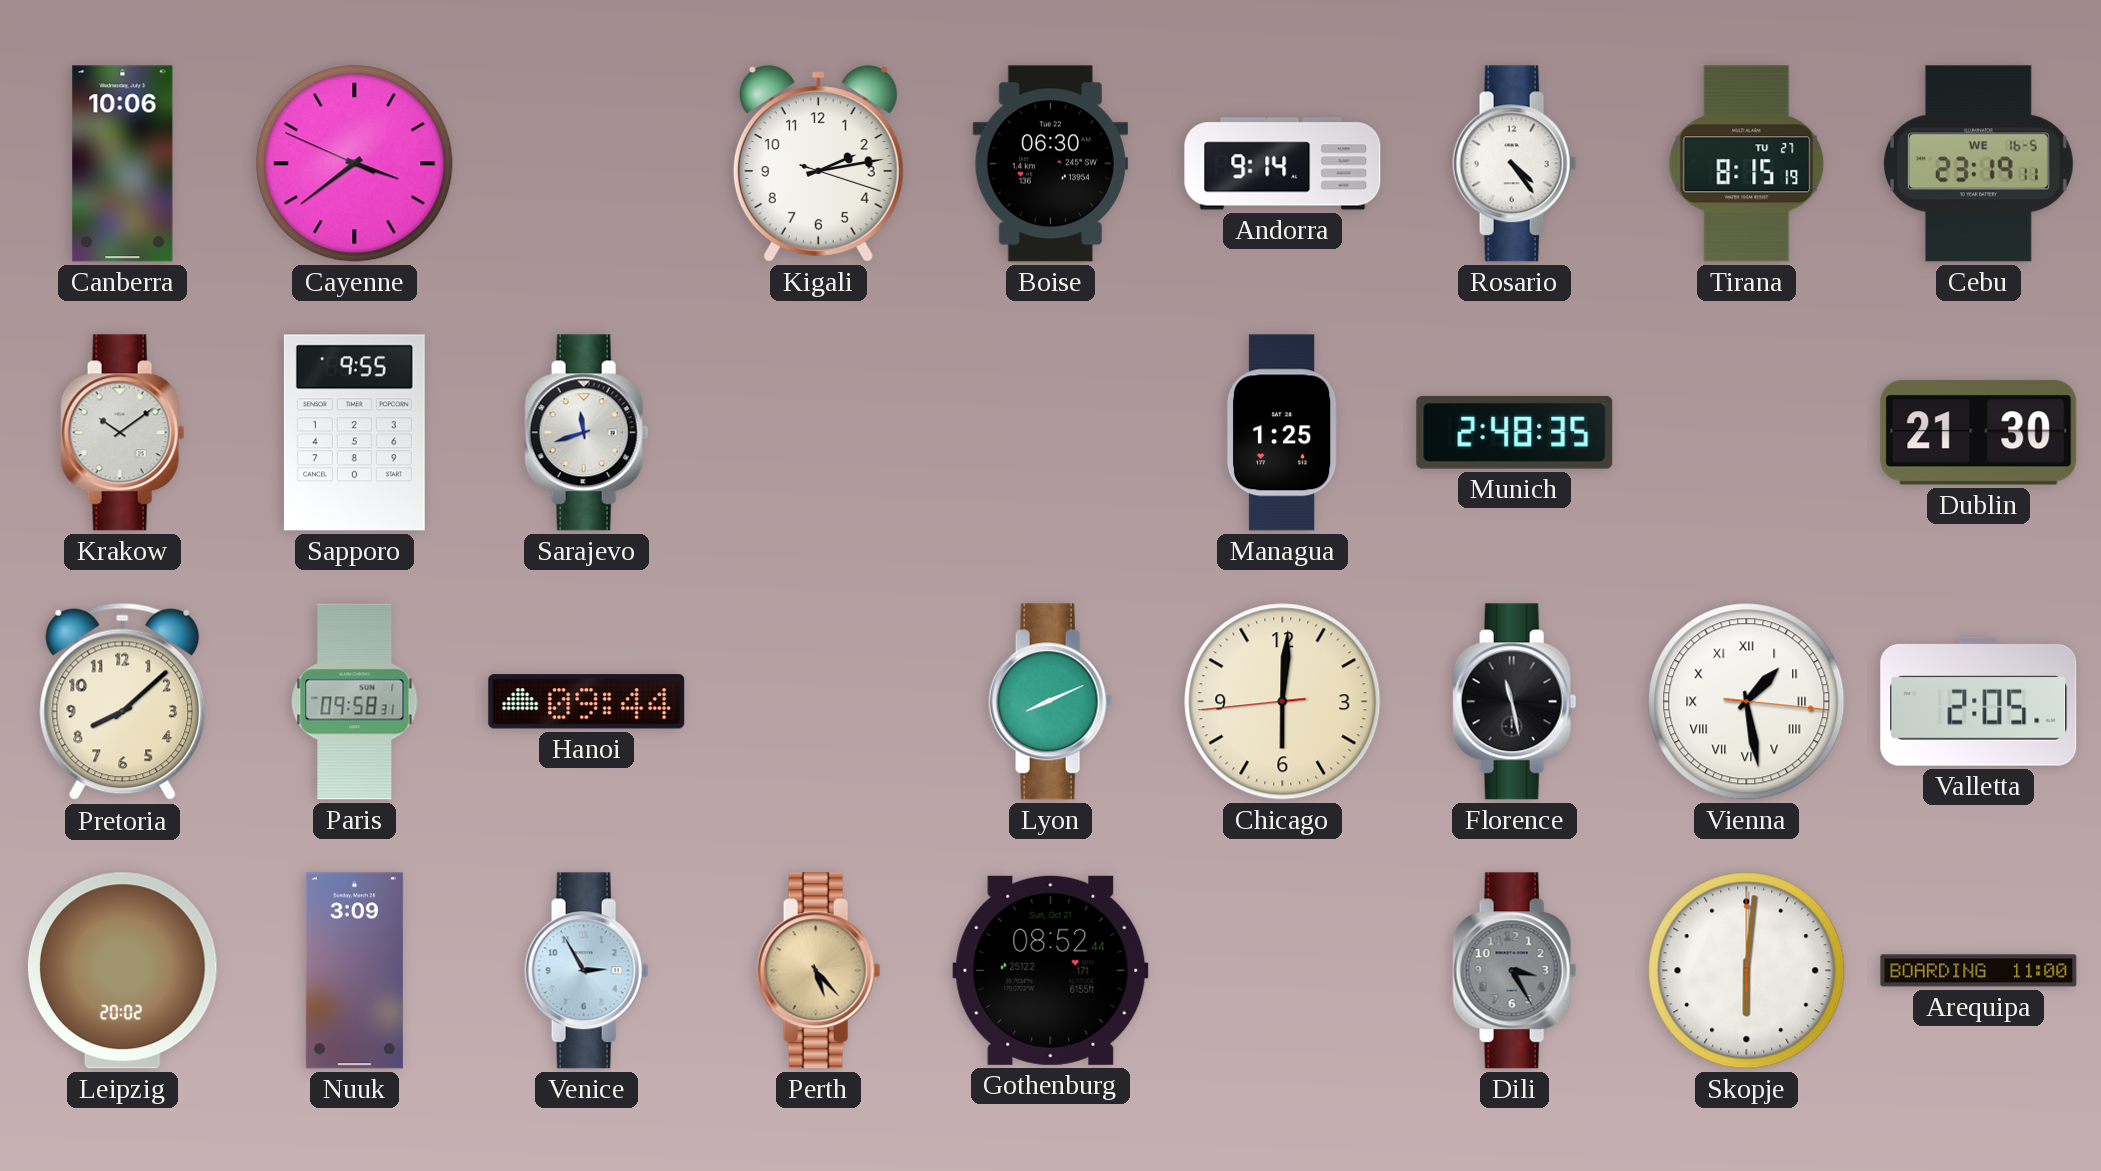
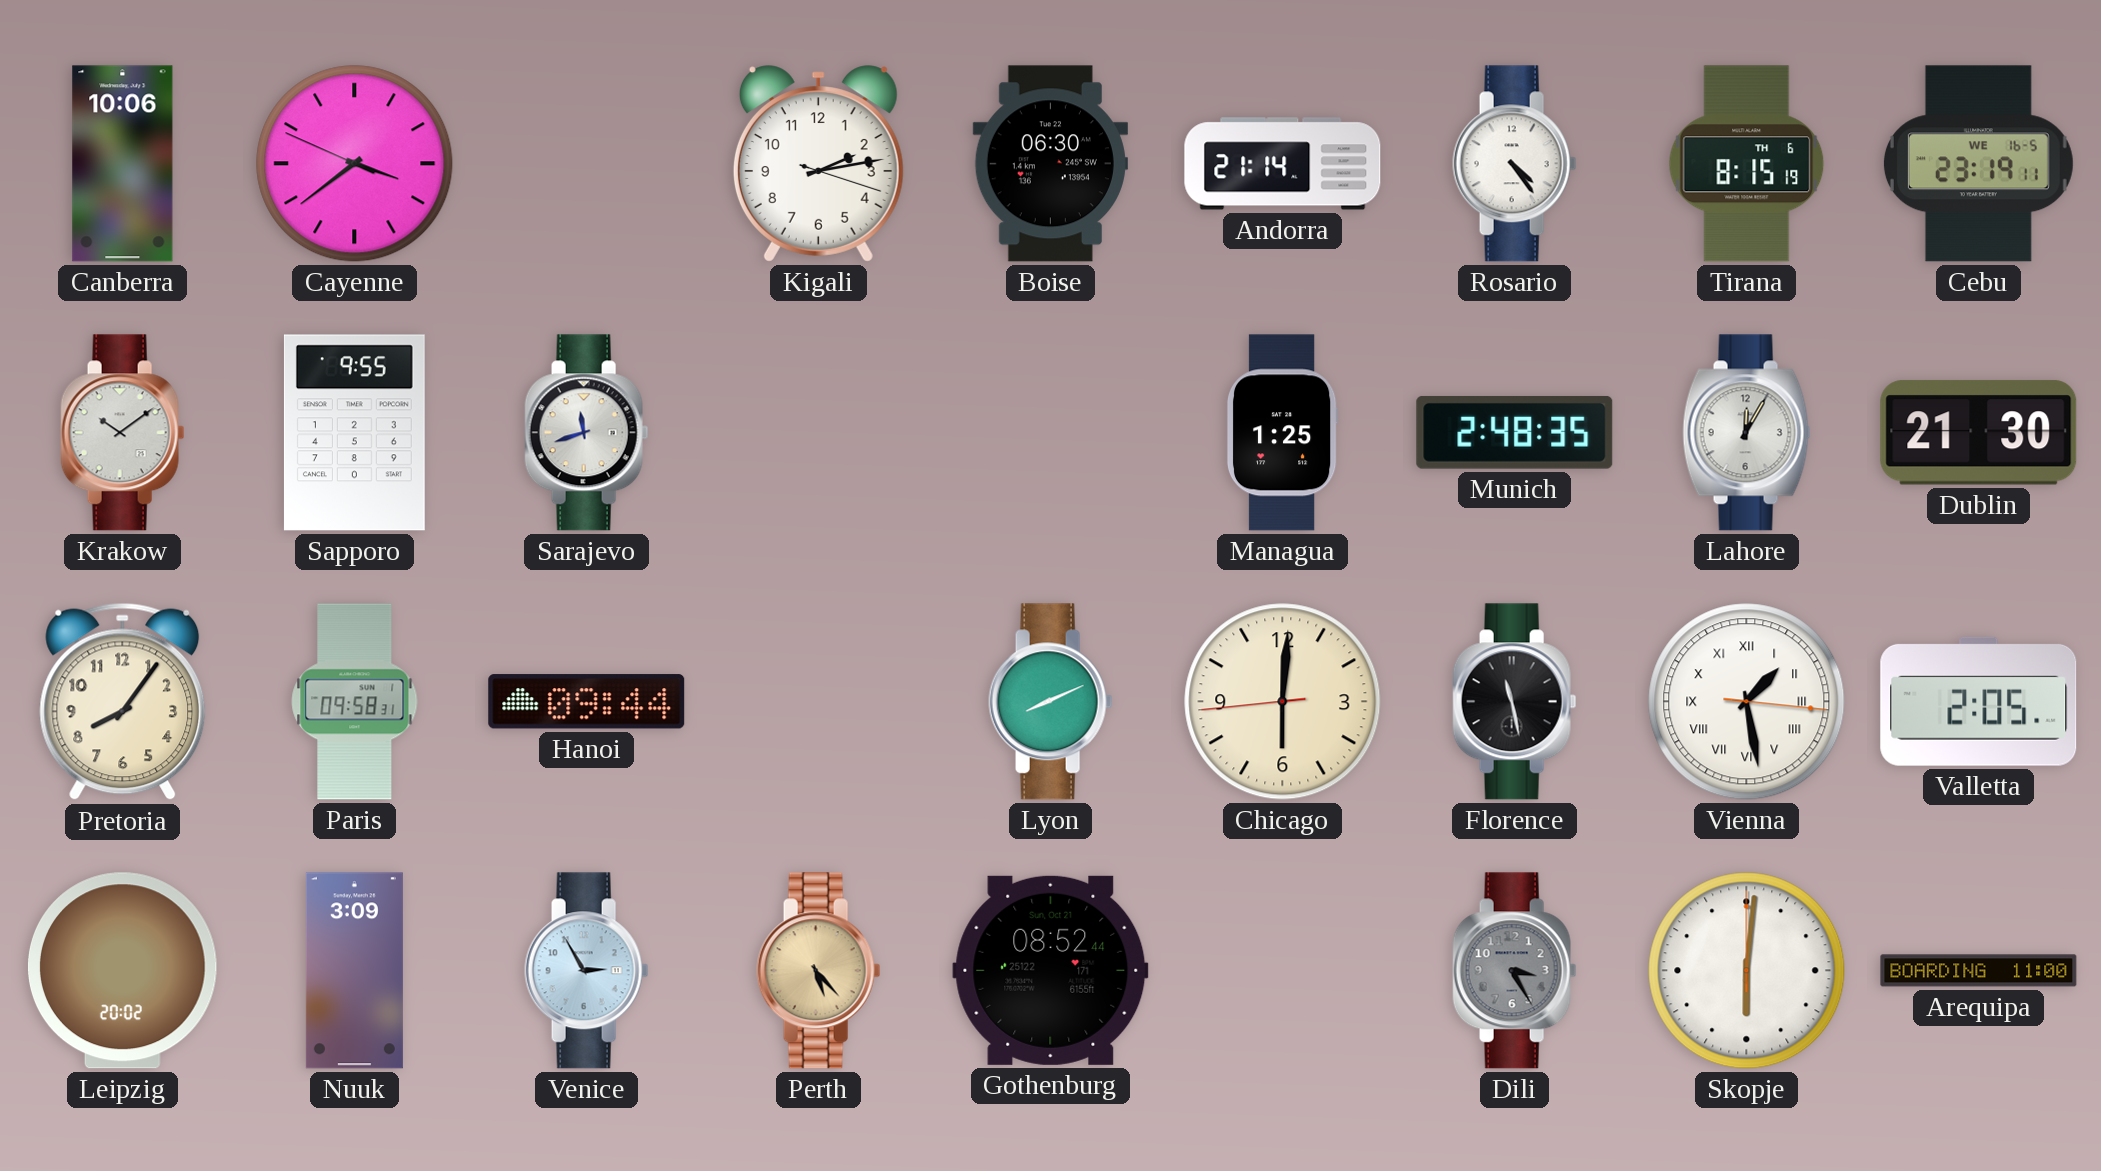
Andorra: 9:14 -> 21:14 (1283, 164)
Tirana date: TU 27 -> TH 6 (1747, 164)
Lahore: none -> 12:05 (1747, 433)
Pretoria: 8:08 -> 8:06 (123, 702)
